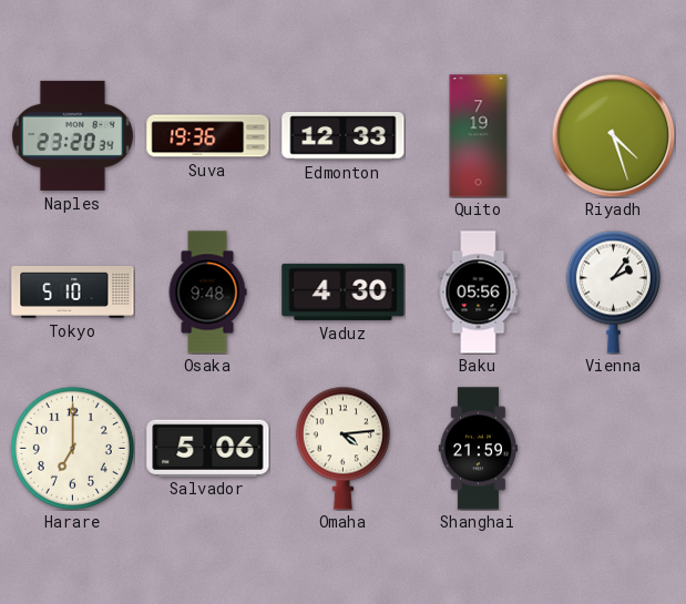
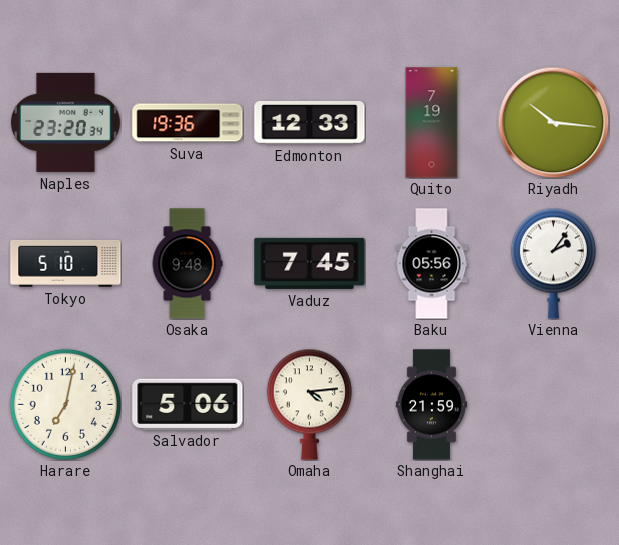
Riyadh: 4:27 -> 10:16 (553, 122)
Vaduz: 4:30 -> 7:45 (310, 263)
Harare: 7:00 -> 7:02 (65, 404)
